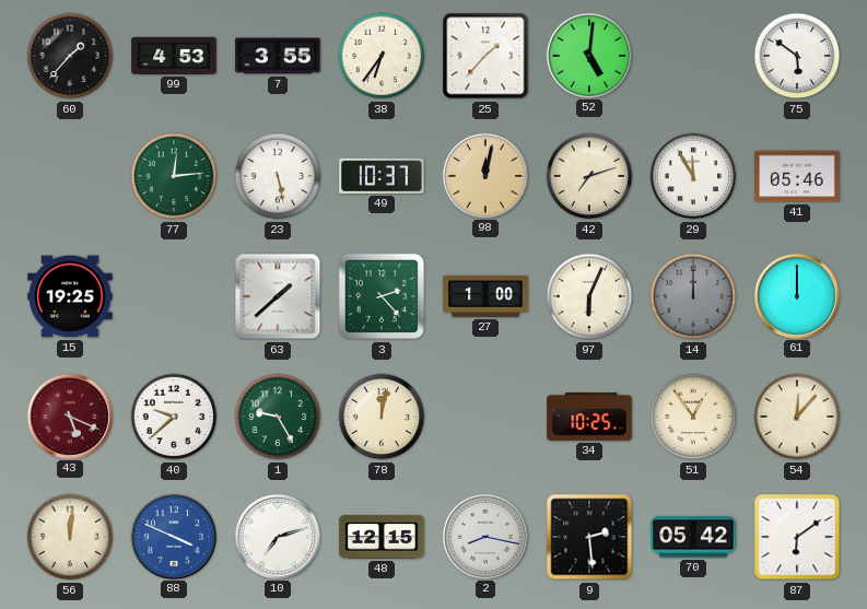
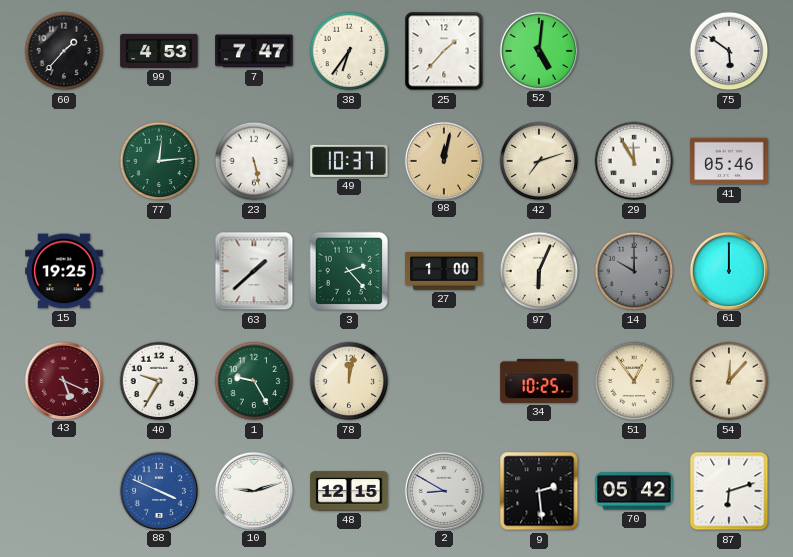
7: 3:55 -> 7:47 (254, 51)
14: 12:00 -> 10:00 (634, 271)
40: 9:38 -> 9:35 (159, 381)
56: 12:01 -> none (70, 537)
10: 7:12 -> 9:12 (253, 490)
2: 8:17 -> 8:50 (443, 490)
87: 6:09 -> 6:12 (729, 491)
